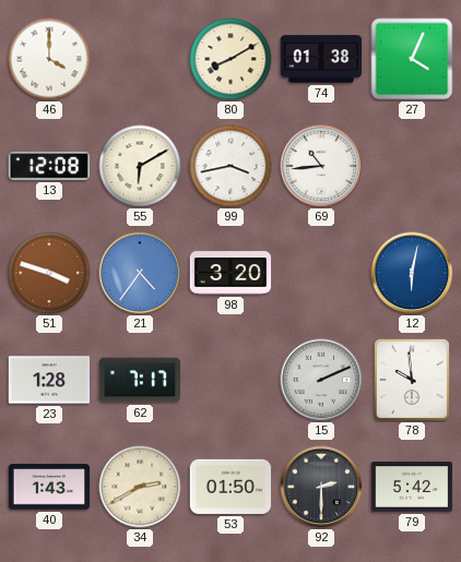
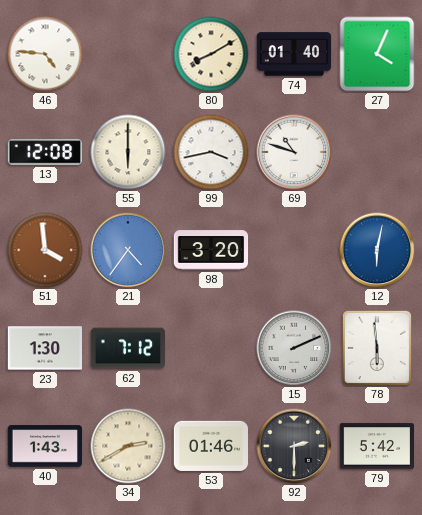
46: 4:00 -> 4:46 (45, 54)
74: 01:38 -> 01:40 (294, 54)
55: 6:10 -> 6:00 (128, 152)
69: 10:44 -> 10:48 (294, 152)
51: 3:48 -> 3:59 (45, 250)
23: 1:28 -> 1:30 (45, 348)
62: 7:17 -> 7:12 (128, 348)
78: 9:59 -> 5:59 (377, 348)
53: 01:50 -> 01:46 (211, 446)
